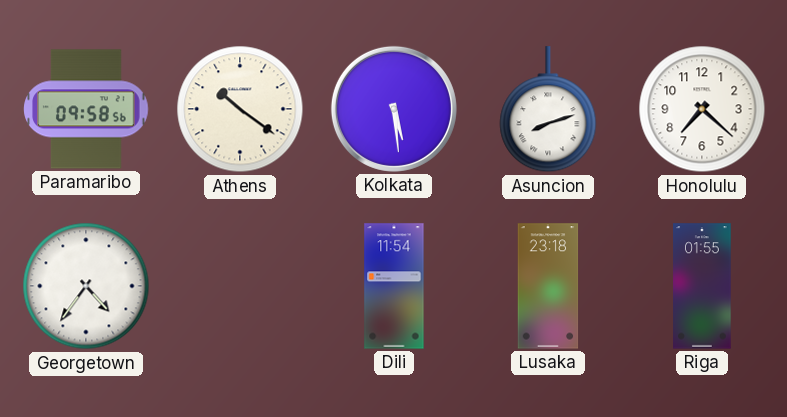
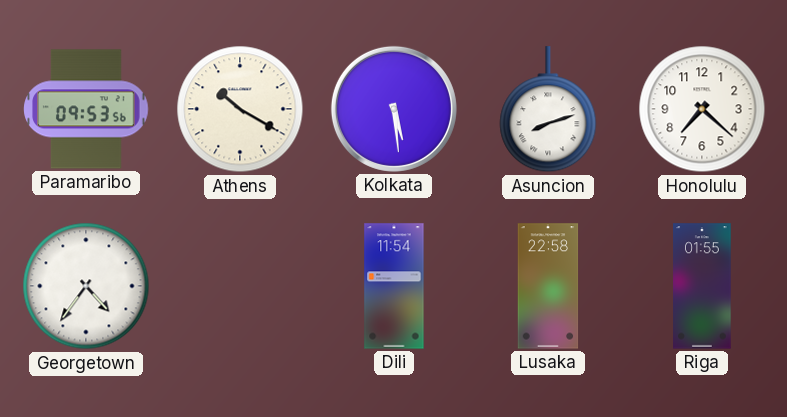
Paramaribo: 09:58 -> 09:53 (86, 109)
Athens: 10:21 -> 10:20 (240, 109)
Lusaka: 23:18 -> 22:58 (548, 286)
